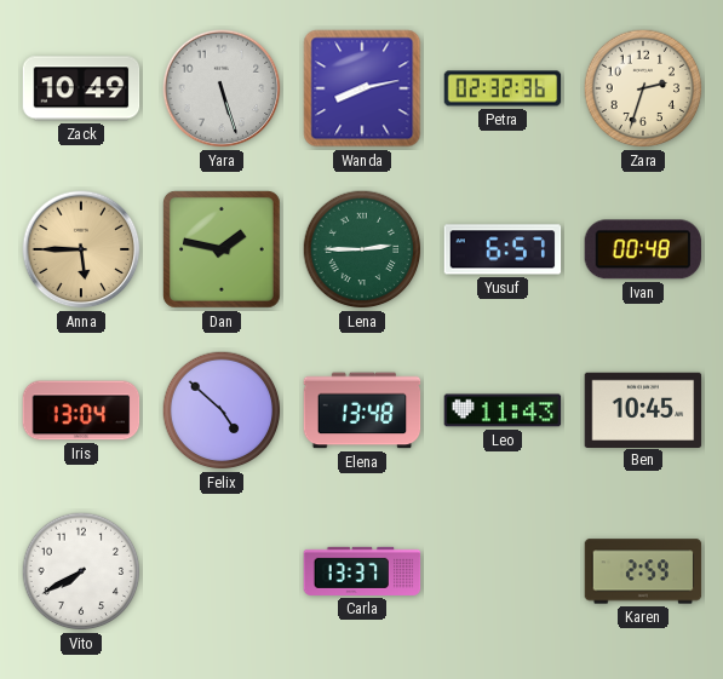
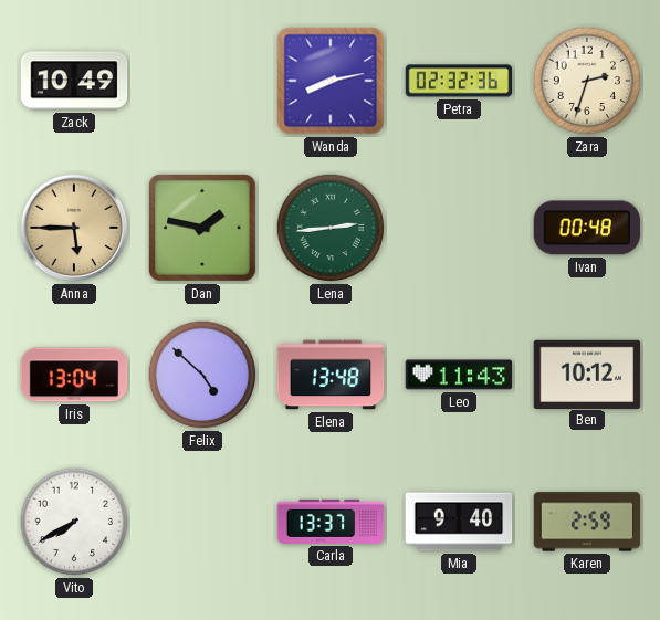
Yara: 5:27 -> none (222, 88)
Lena: 2:45 -> 2:44 (331, 228)
Yusuf: 6:57 -> none (503, 249)
Ben: 10:45 -> 10:12 (587, 374)
Mia: none -> 9:40 (459, 522)
